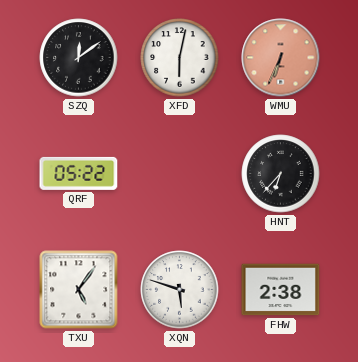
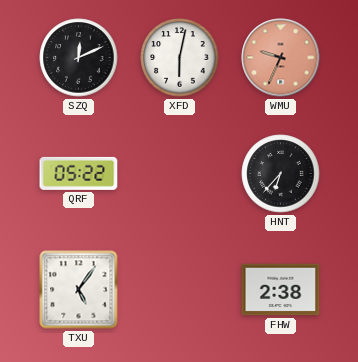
SZQ: 12:09 -> 12:11 (79, 58)
WMU: 6:34 -> 9:34 (281, 58)
XQN: 5:48 -> none (180, 290)
